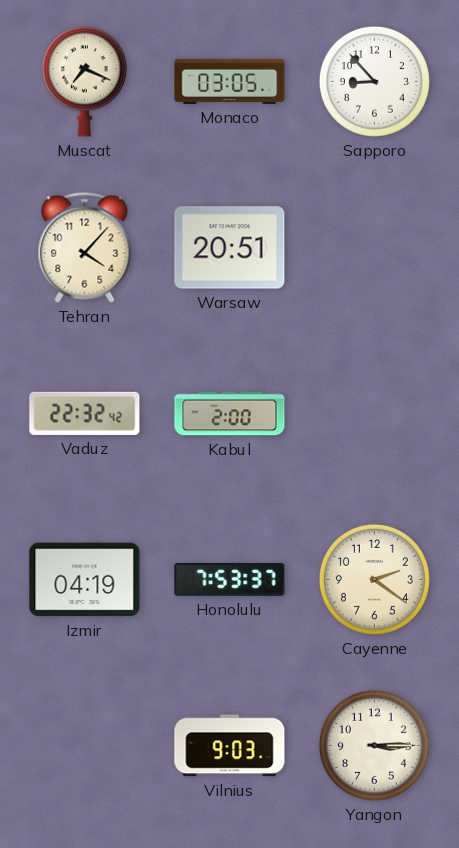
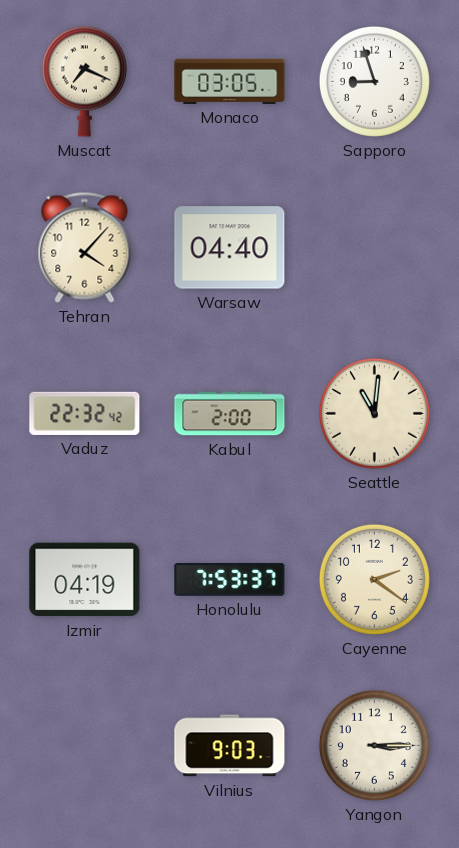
Sapporo: 8:53 -> 8:57 (374, 81)
Warsaw: 20:51 -> 04:40 (230, 248)
Seattle: none -> 11:01 (374, 413)
